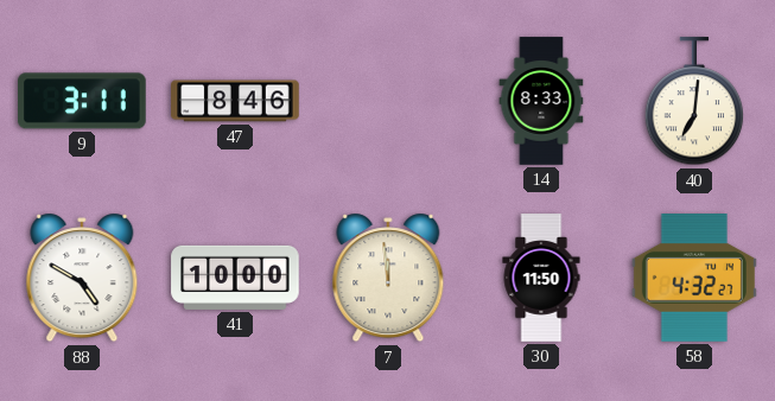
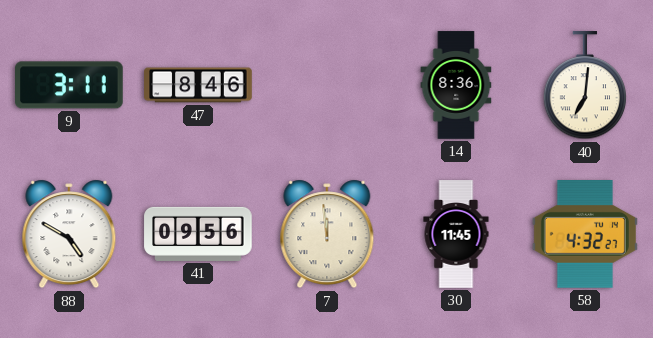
14: 8:33 -> 8:36 (456, 85)
41: 10:00 -> 09:56 (198, 234)
30: 11:50 -> 11:45 (456, 234)
